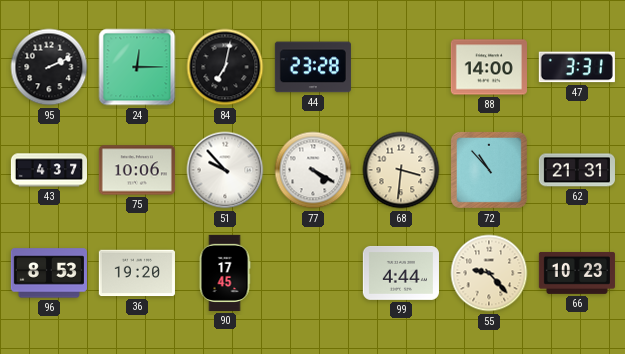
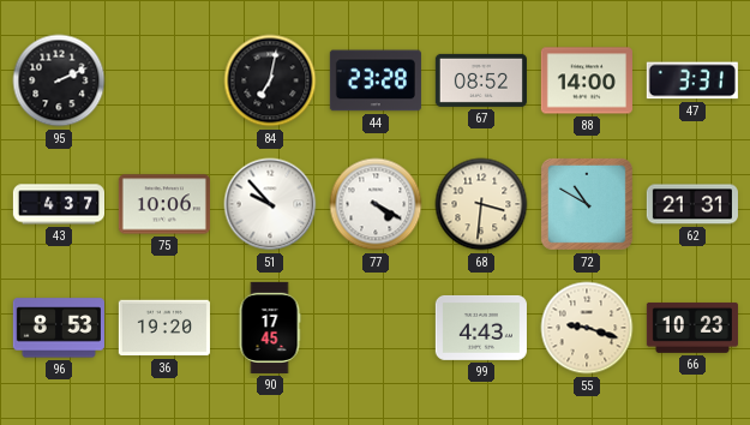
24: 12:15 -> none (137, 67)
67: none -> 08:52 (481, 80)
72: 10:53 -> 10:50 (587, 204)
99: 4:44 -> 4:43 (481, 328)
55: 9:23 -> 9:18 (587, 328)
